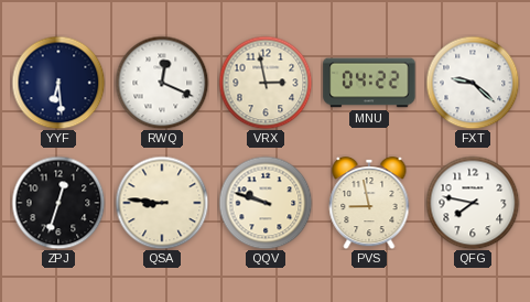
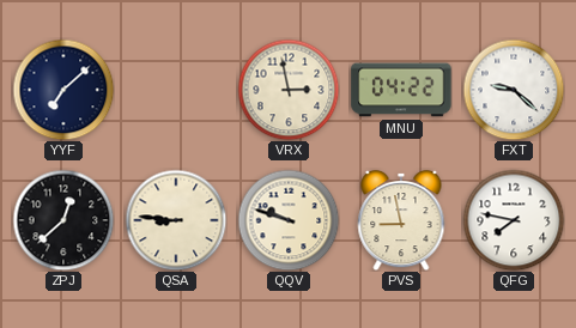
YYF: 6:29 -> 7:08 (63, 90)
RWQ: 12:19 -> none (162, 83)
ZPJ: 12:33 -> 12:38 (63, 220)
